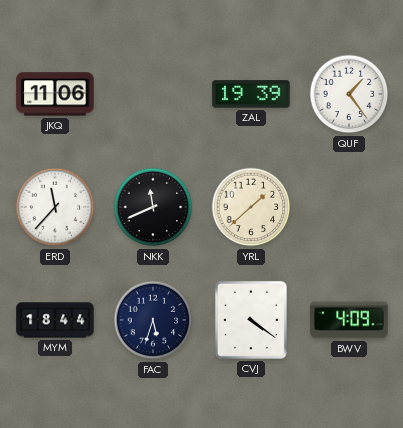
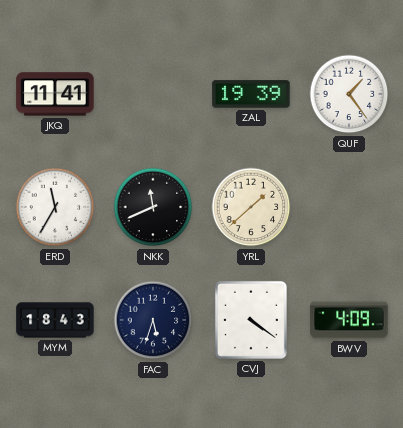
JKQ: 11:06 -> 11:41 (55, 94)
ERD: 11:37 -> 11:35 (55, 207)
MYM: 18:44 -> 18:43 (55, 320)
